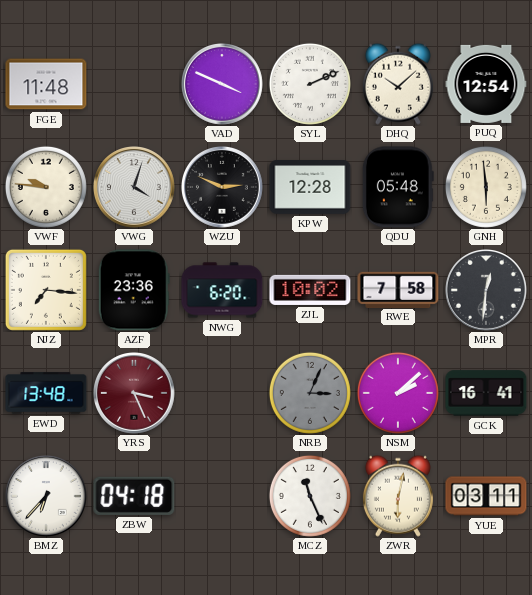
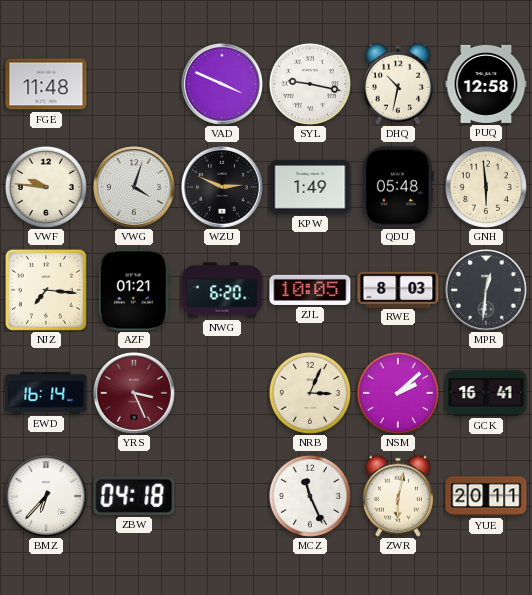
SYL: 2:11 -> 9:17 (310, 84)
DHQ: 10:08 -> 10:32 (398, 84)
PUQ: 12:54 -> 12:58 (486, 84)
KPW: 12:28 -> 1:49 (310, 187)
AZF: 23:36 -> 01:21 (134, 290)
ZJL: 10:02 -> 10:05 (310, 290)
RWE: 7:58 -> 8:03 (398, 289)
EWD: 13:48 -> 16:14 (46, 393)
NRB dial: grey -> cream (310, 393)
YUE: 03:11 -> 20:11 (486, 496)
